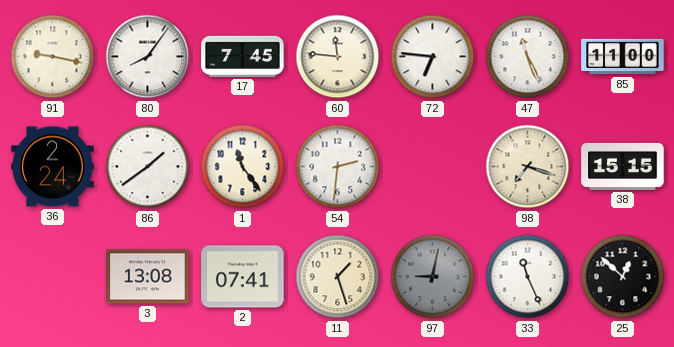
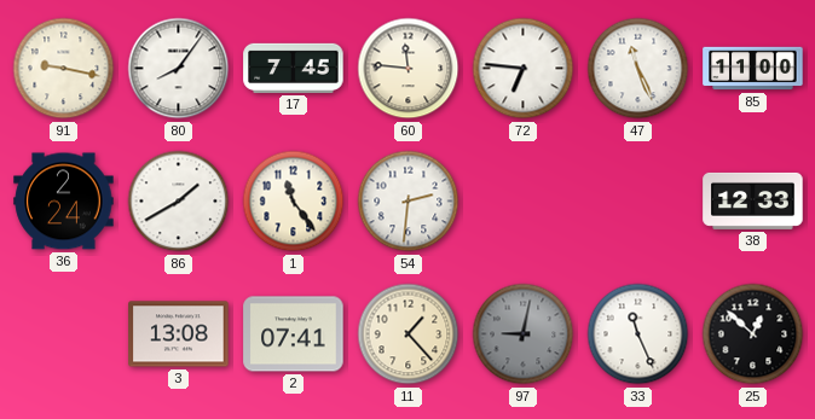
86: 1:39 -> 1:40 (179, 202)
98: 7:18 -> none (528, 167)
38: 15:15 -> 12:33 (753, 200)
11: 1:27 -> 1:23 (409, 334)
